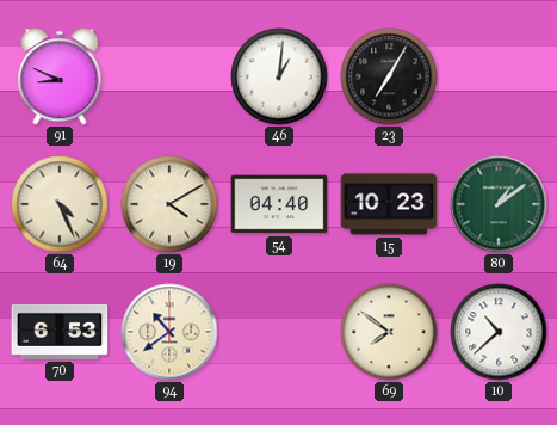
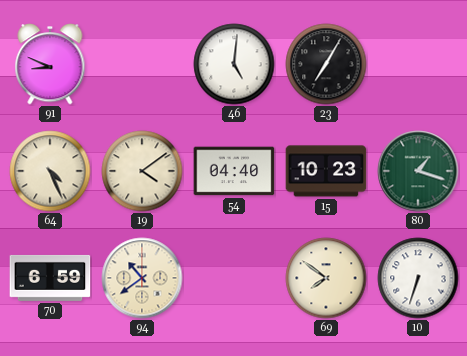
46: 1:01 -> 5:01 (234, 64)
19: 4:10 -> 4:09 (142, 171)
80: 1:09 -> 1:18 (418, 171)
70: 6:53 -> 6:59 (50, 278)
10: 10:38 -> 6:33 (418, 278)
